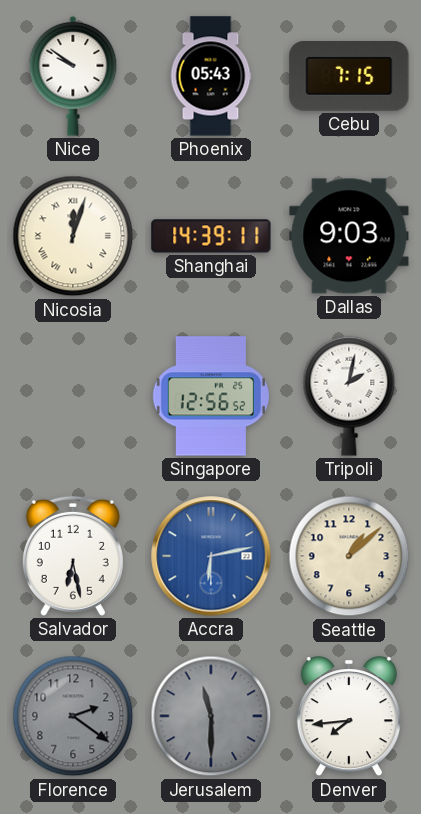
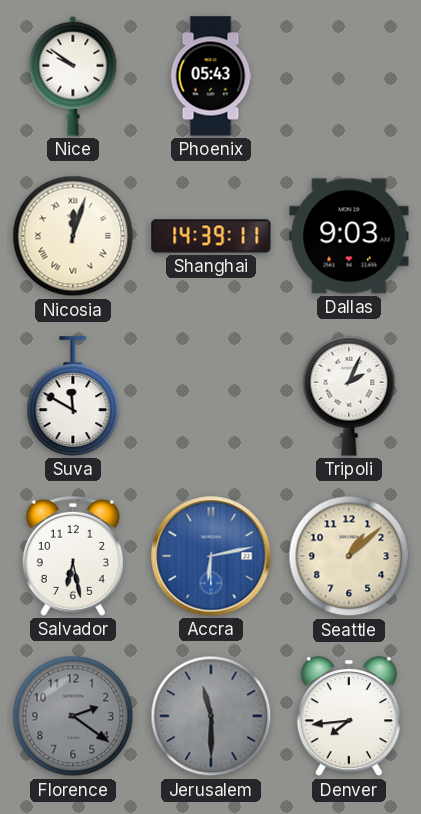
Cebu: 7:15 -> none (349, 76)
Suva: none -> 11:50 (73, 396)
Singapore: 12:56 -> none (211, 396)
Tripoli: 2:02 -> 2:04 (349, 396)
